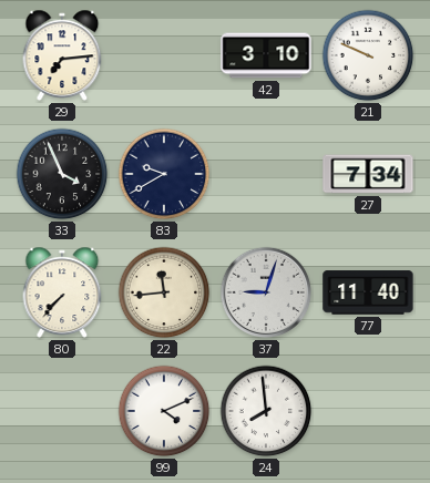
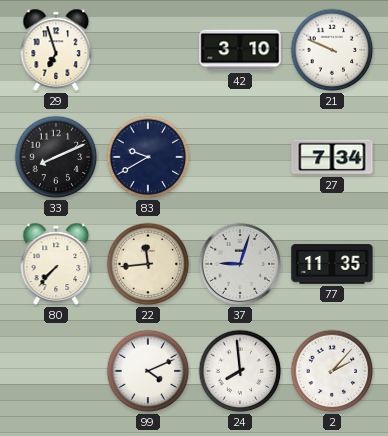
29: 7:14 -> 6:57 (56, 50)
33: 3:56 -> 8:11 (56, 157)
77: 11:40 -> 11:35 (332, 264)
2: none -> 2:07 (332, 371)
